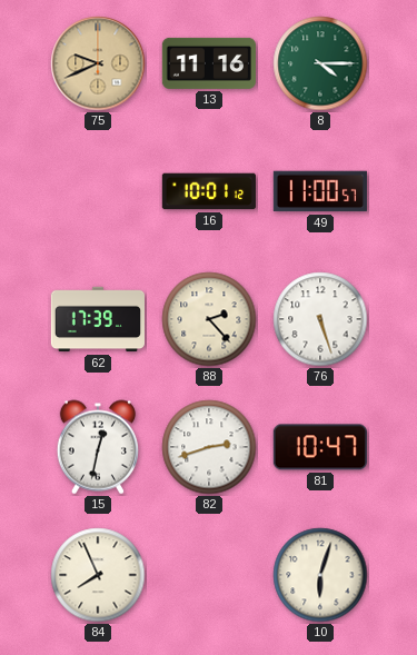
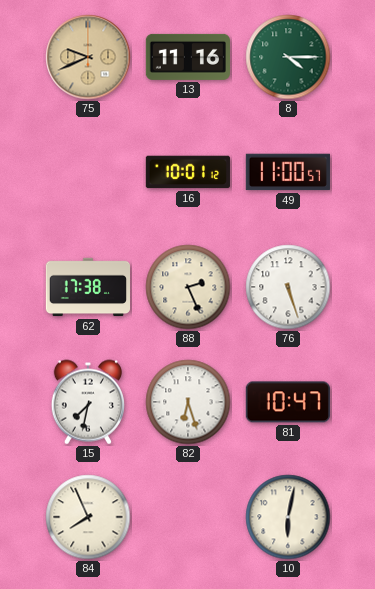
62: 17:39 -> 17:38 (87, 287)
88: 2:23 -> 2:26 (188, 287)
15: 12:32 -> 7:32 (88, 402)
82: 2:42 -> 6:27 (188, 402)
10: 6:03 -> 6:02 (288, 517)
